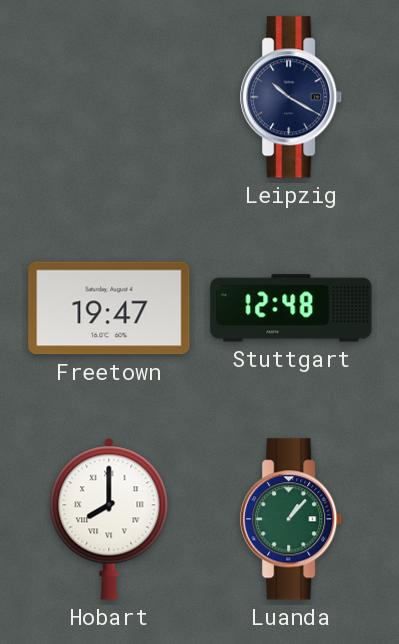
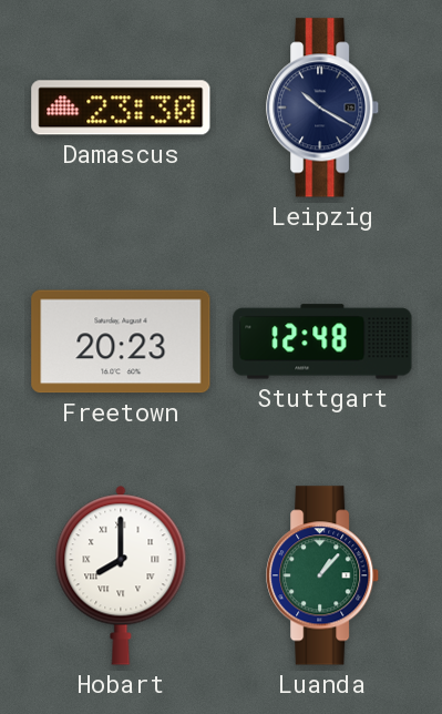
Damascus: none -> 23:30 (121, 108)
Freetown: 19:47 -> 20:23 (121, 341)
